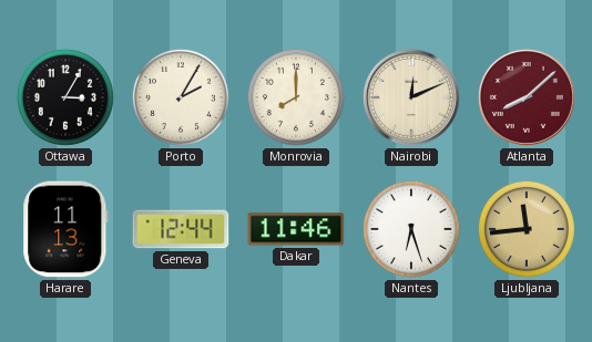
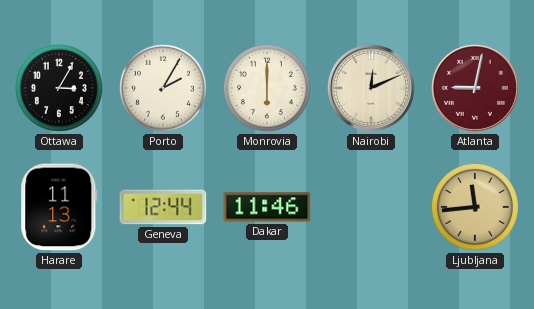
Monrovia: 8:00 -> 6:00 (267, 88)
Atlanta: 8:08 -> 9:02 (475, 88)
Nantes: 6:27 -> none (411, 229)
